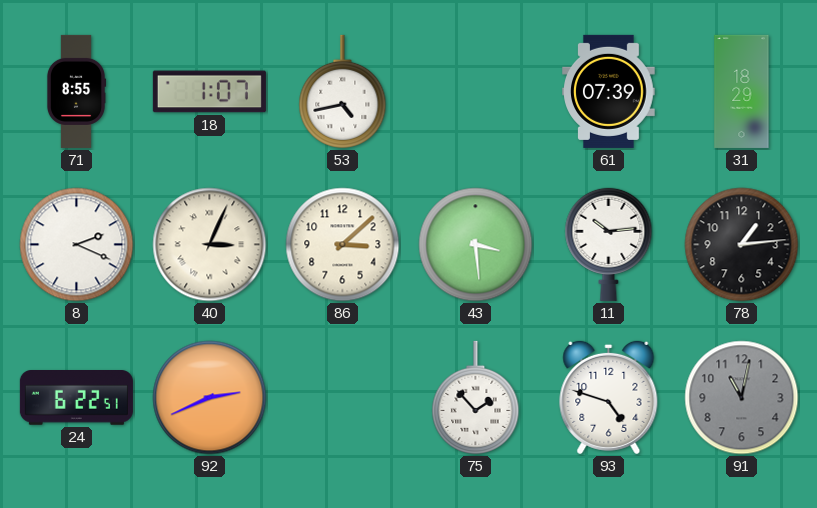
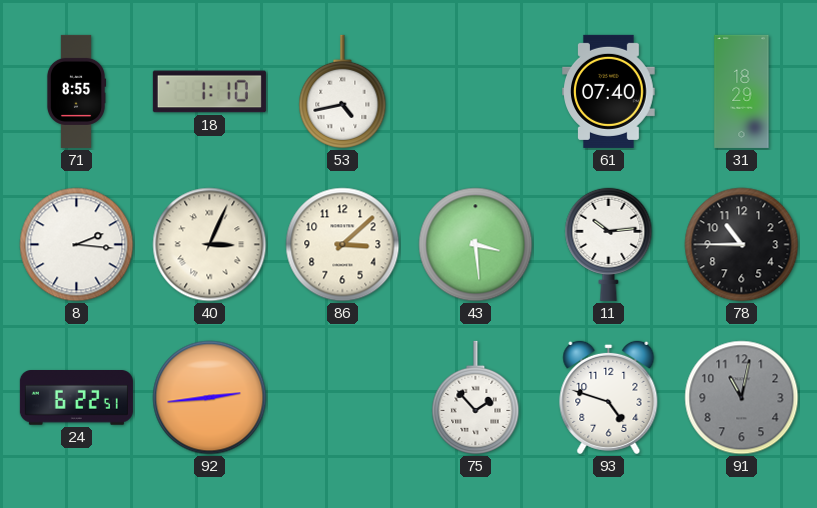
18: 1:07 -> 1:10 (209, 92)
61: 07:39 -> 07:40 (609, 91)
8: 2:19 -> 2:16 (77, 245)
78: 1:14 -> 10:45 (742, 245)
92: 2:41 -> 2:44 (210, 398)
